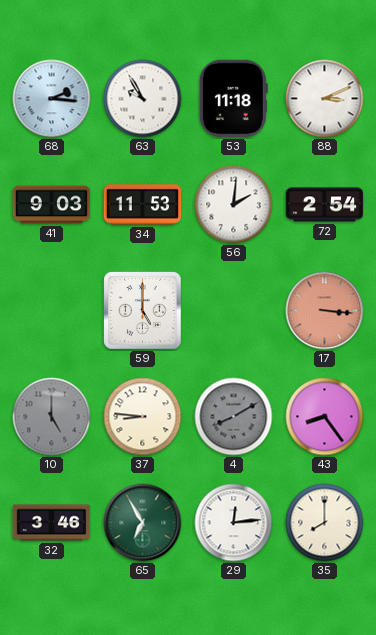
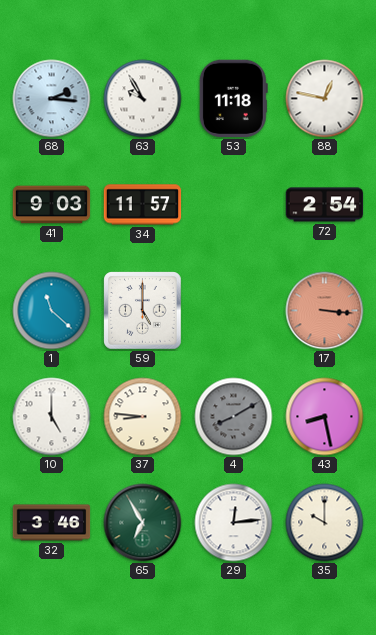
88: 3:11 -> 12:47 (325, 99)
34: 11:53 -> 11:57 (143, 205)
56: 2:01 -> none (234, 205)
1: none -> 11:22 (52, 311)
10 dial: grey -> white (52, 417)
43: 8:24 -> 8:28 (325, 417)
35: 8:00 -> 10:00 (325, 523)
